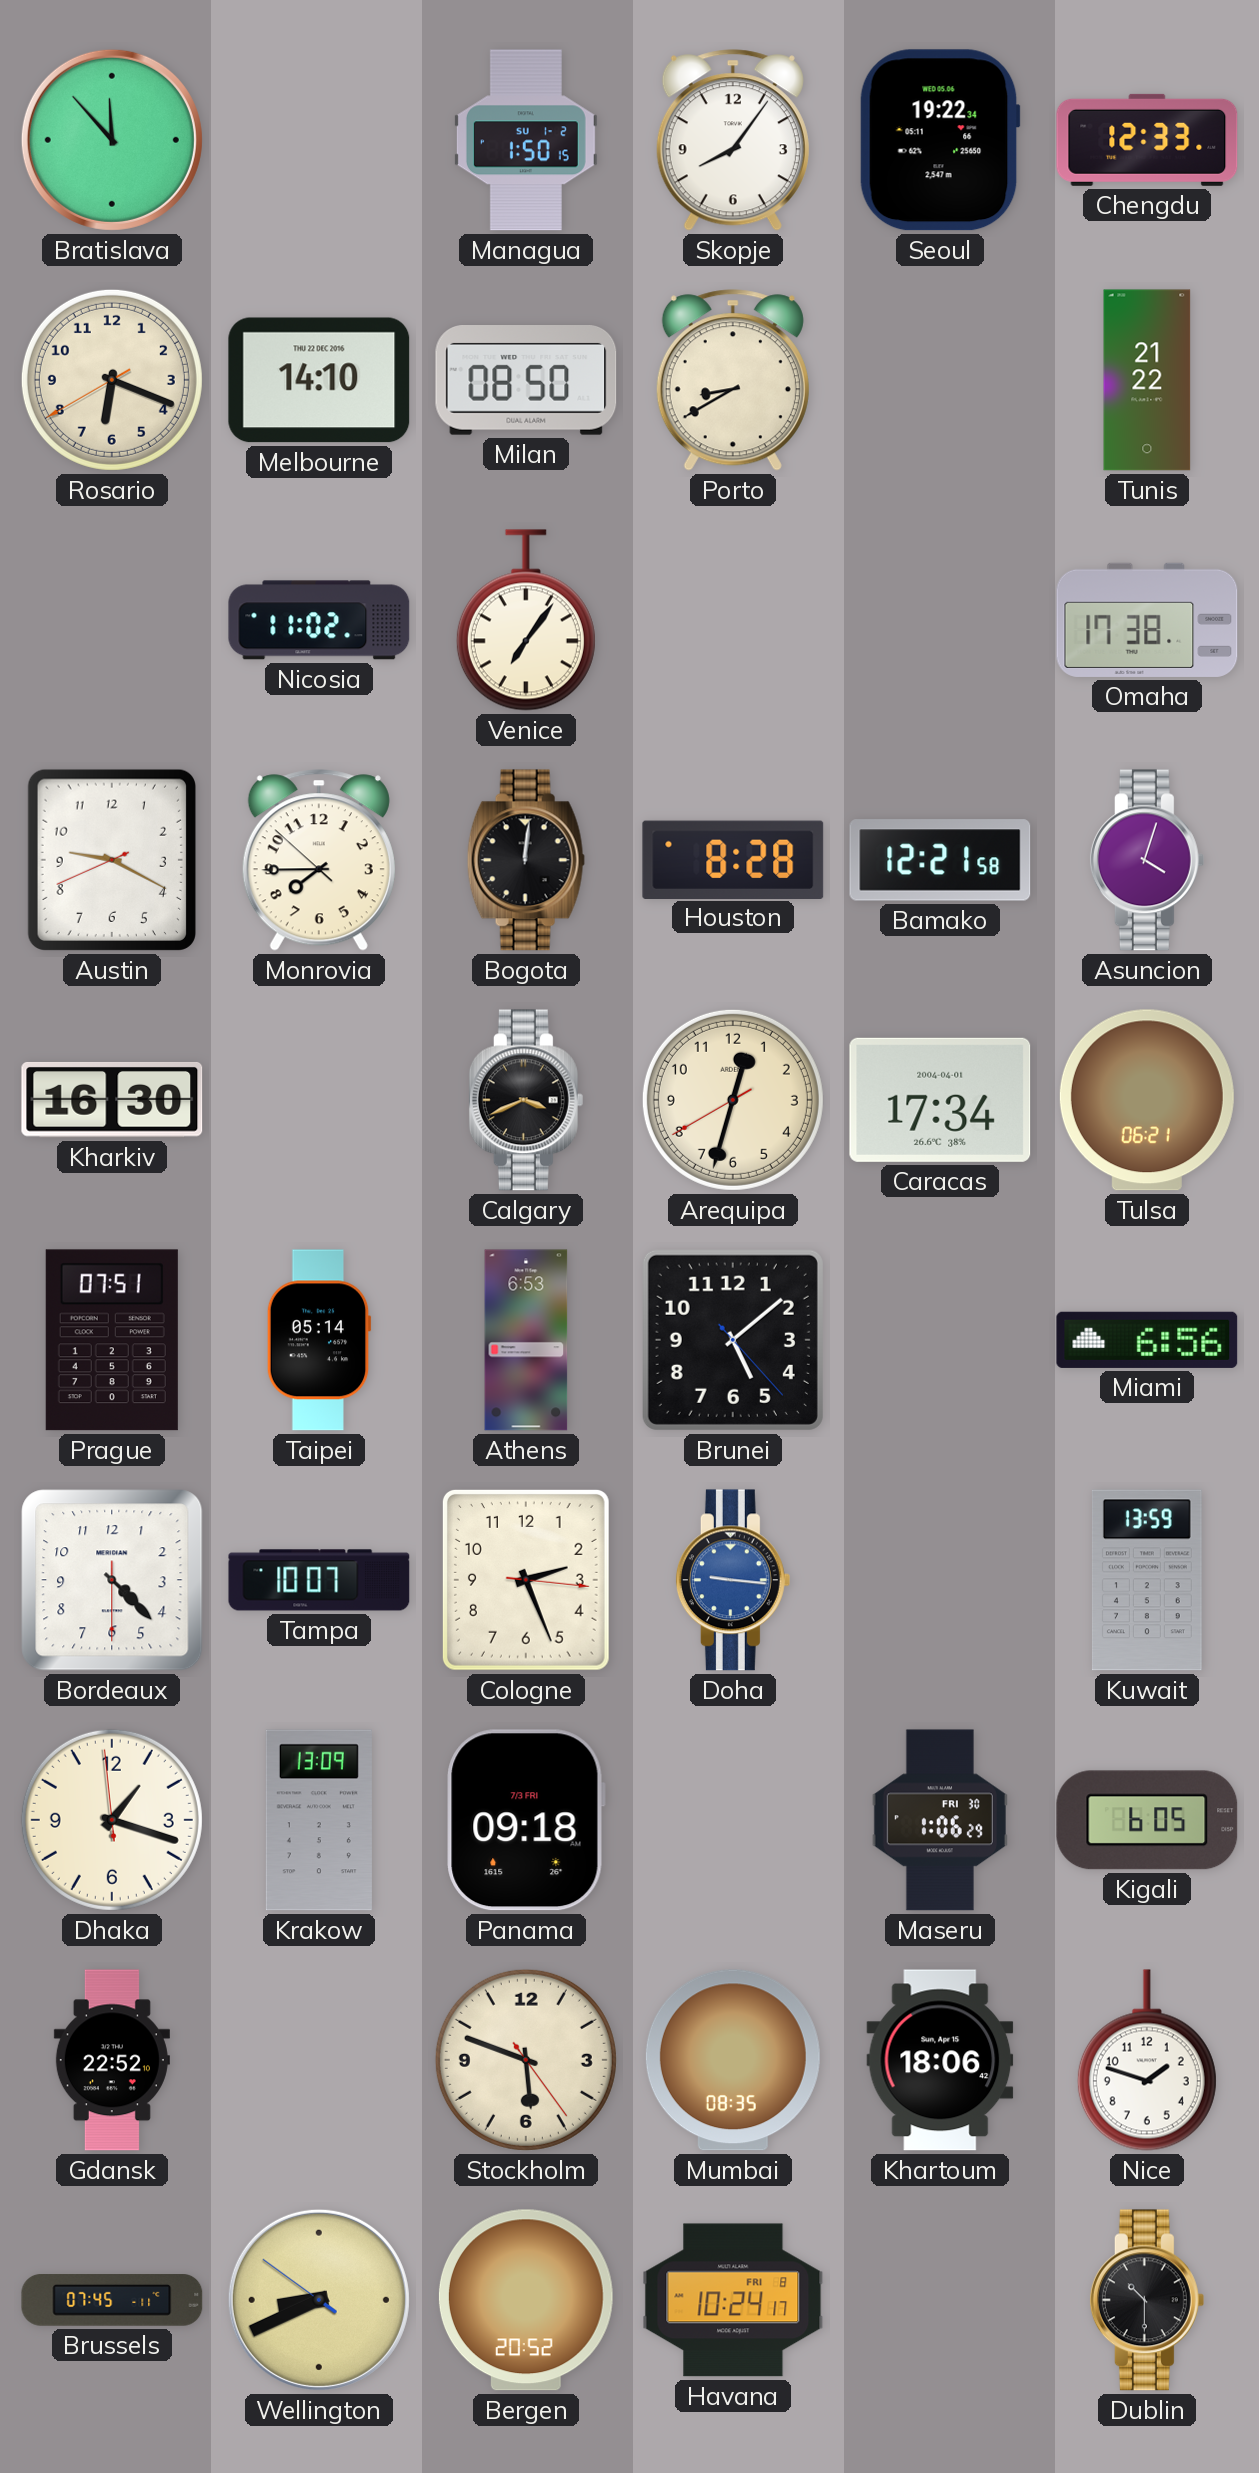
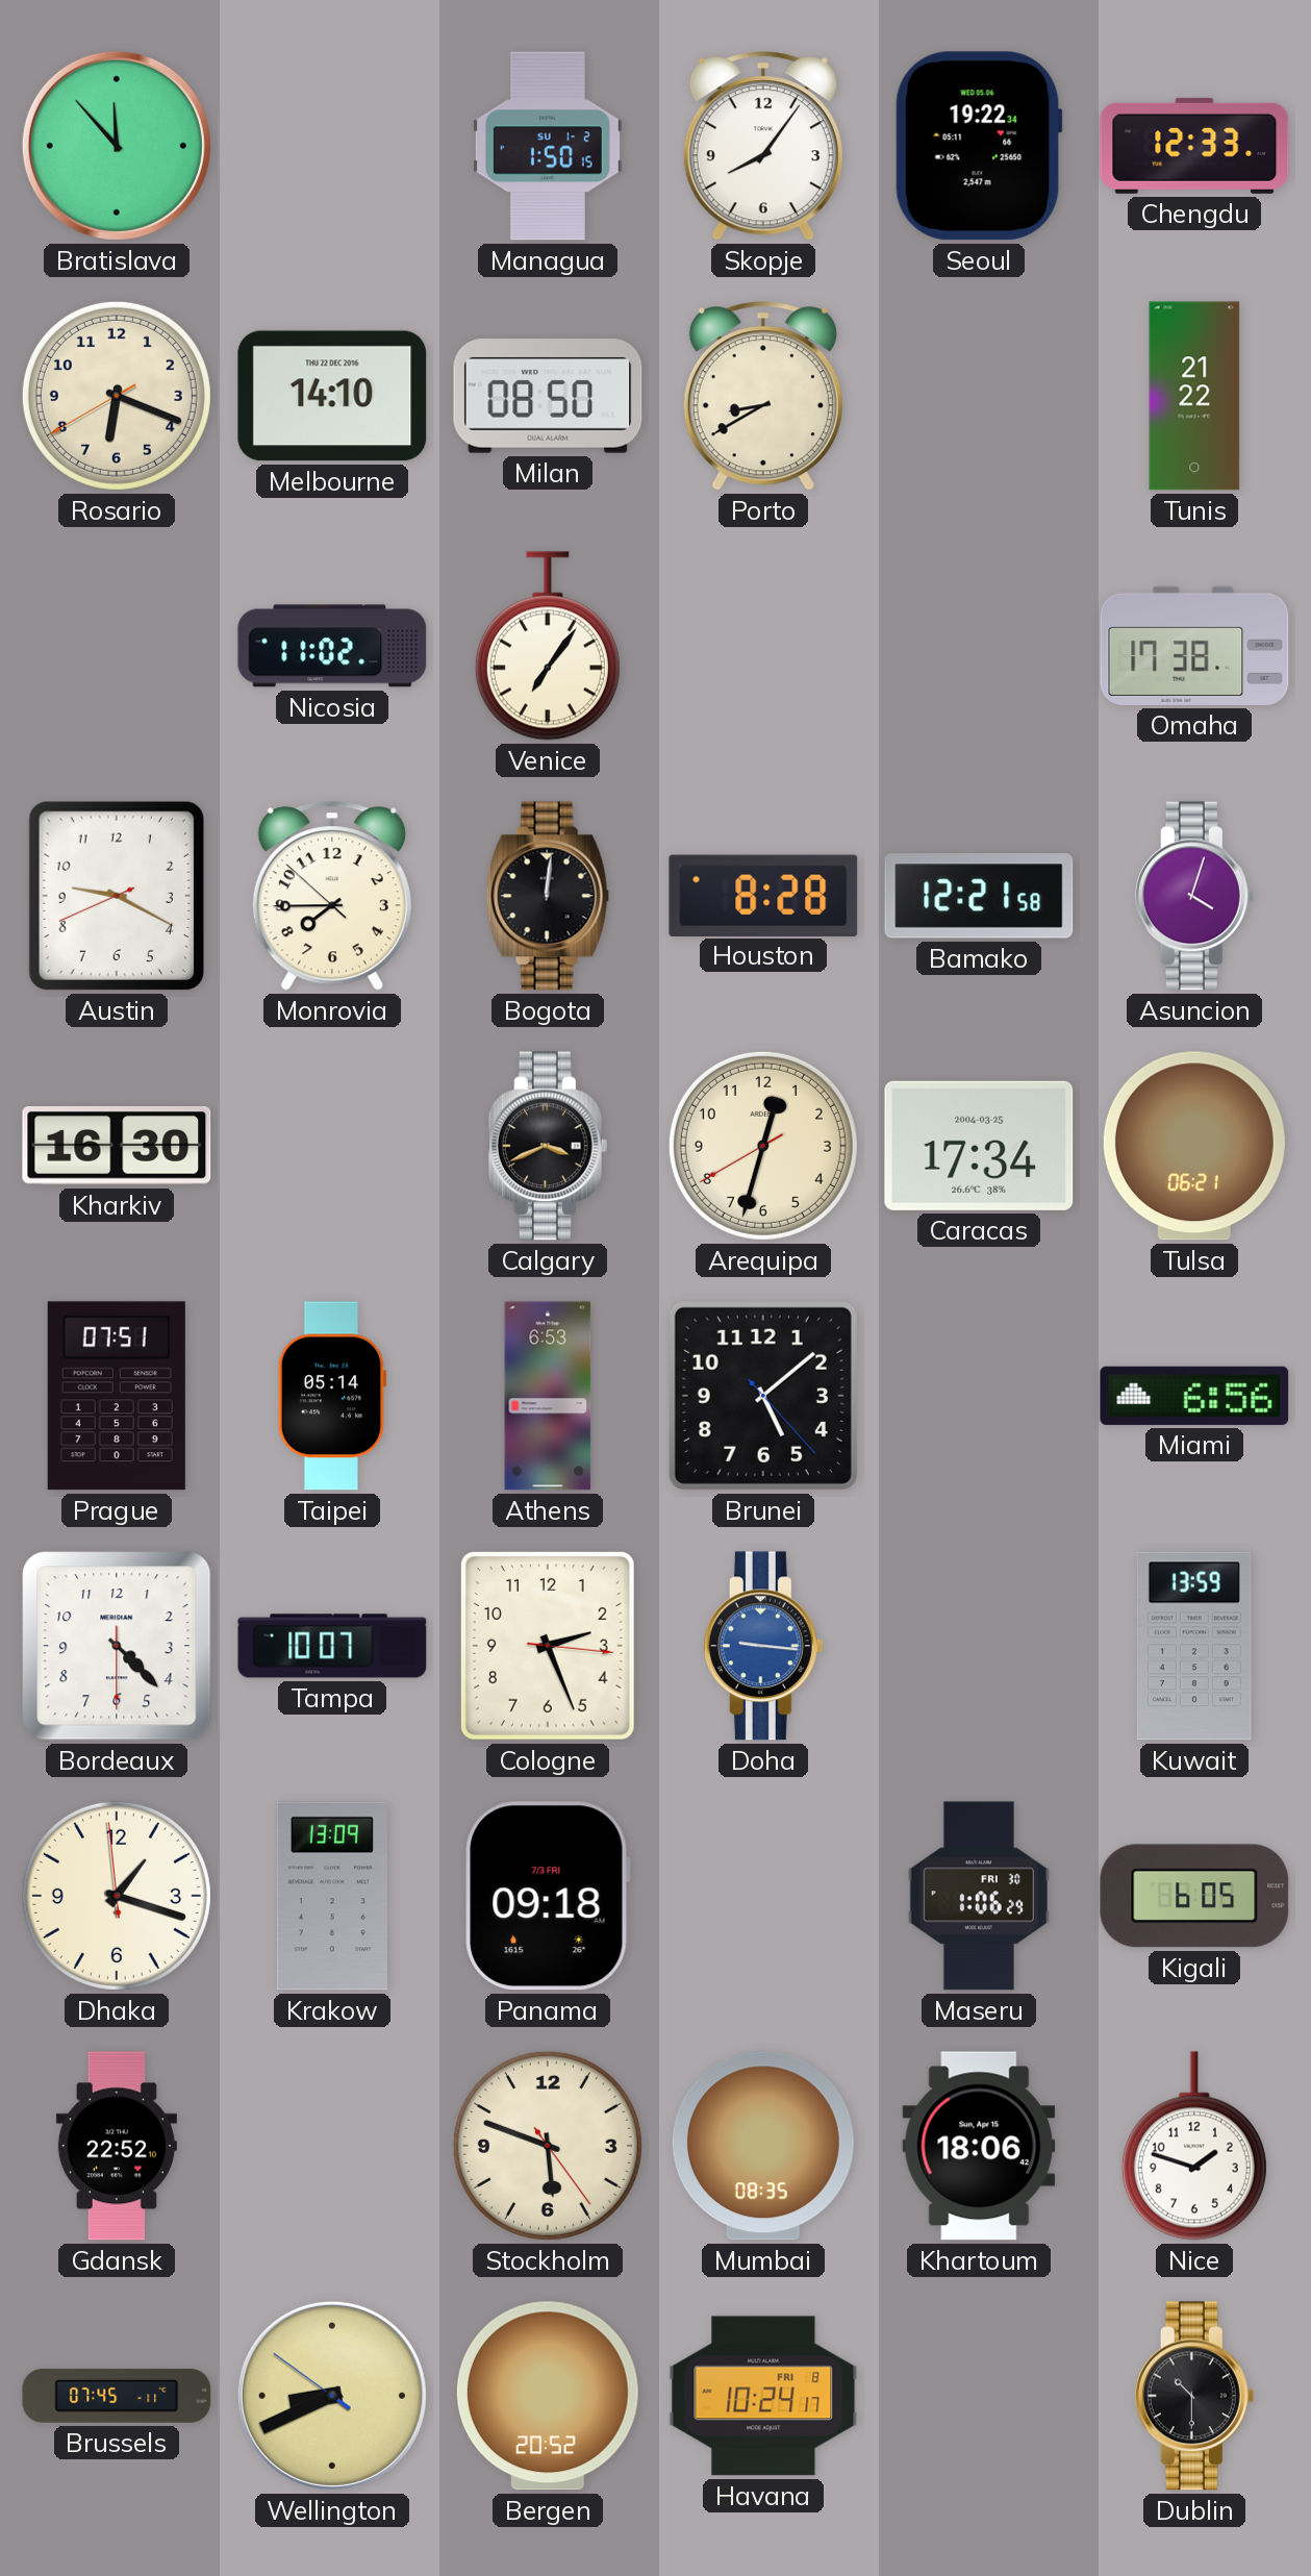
Caracas date: 2004-04-01 -> 2004-03-25 (979, 1146)
